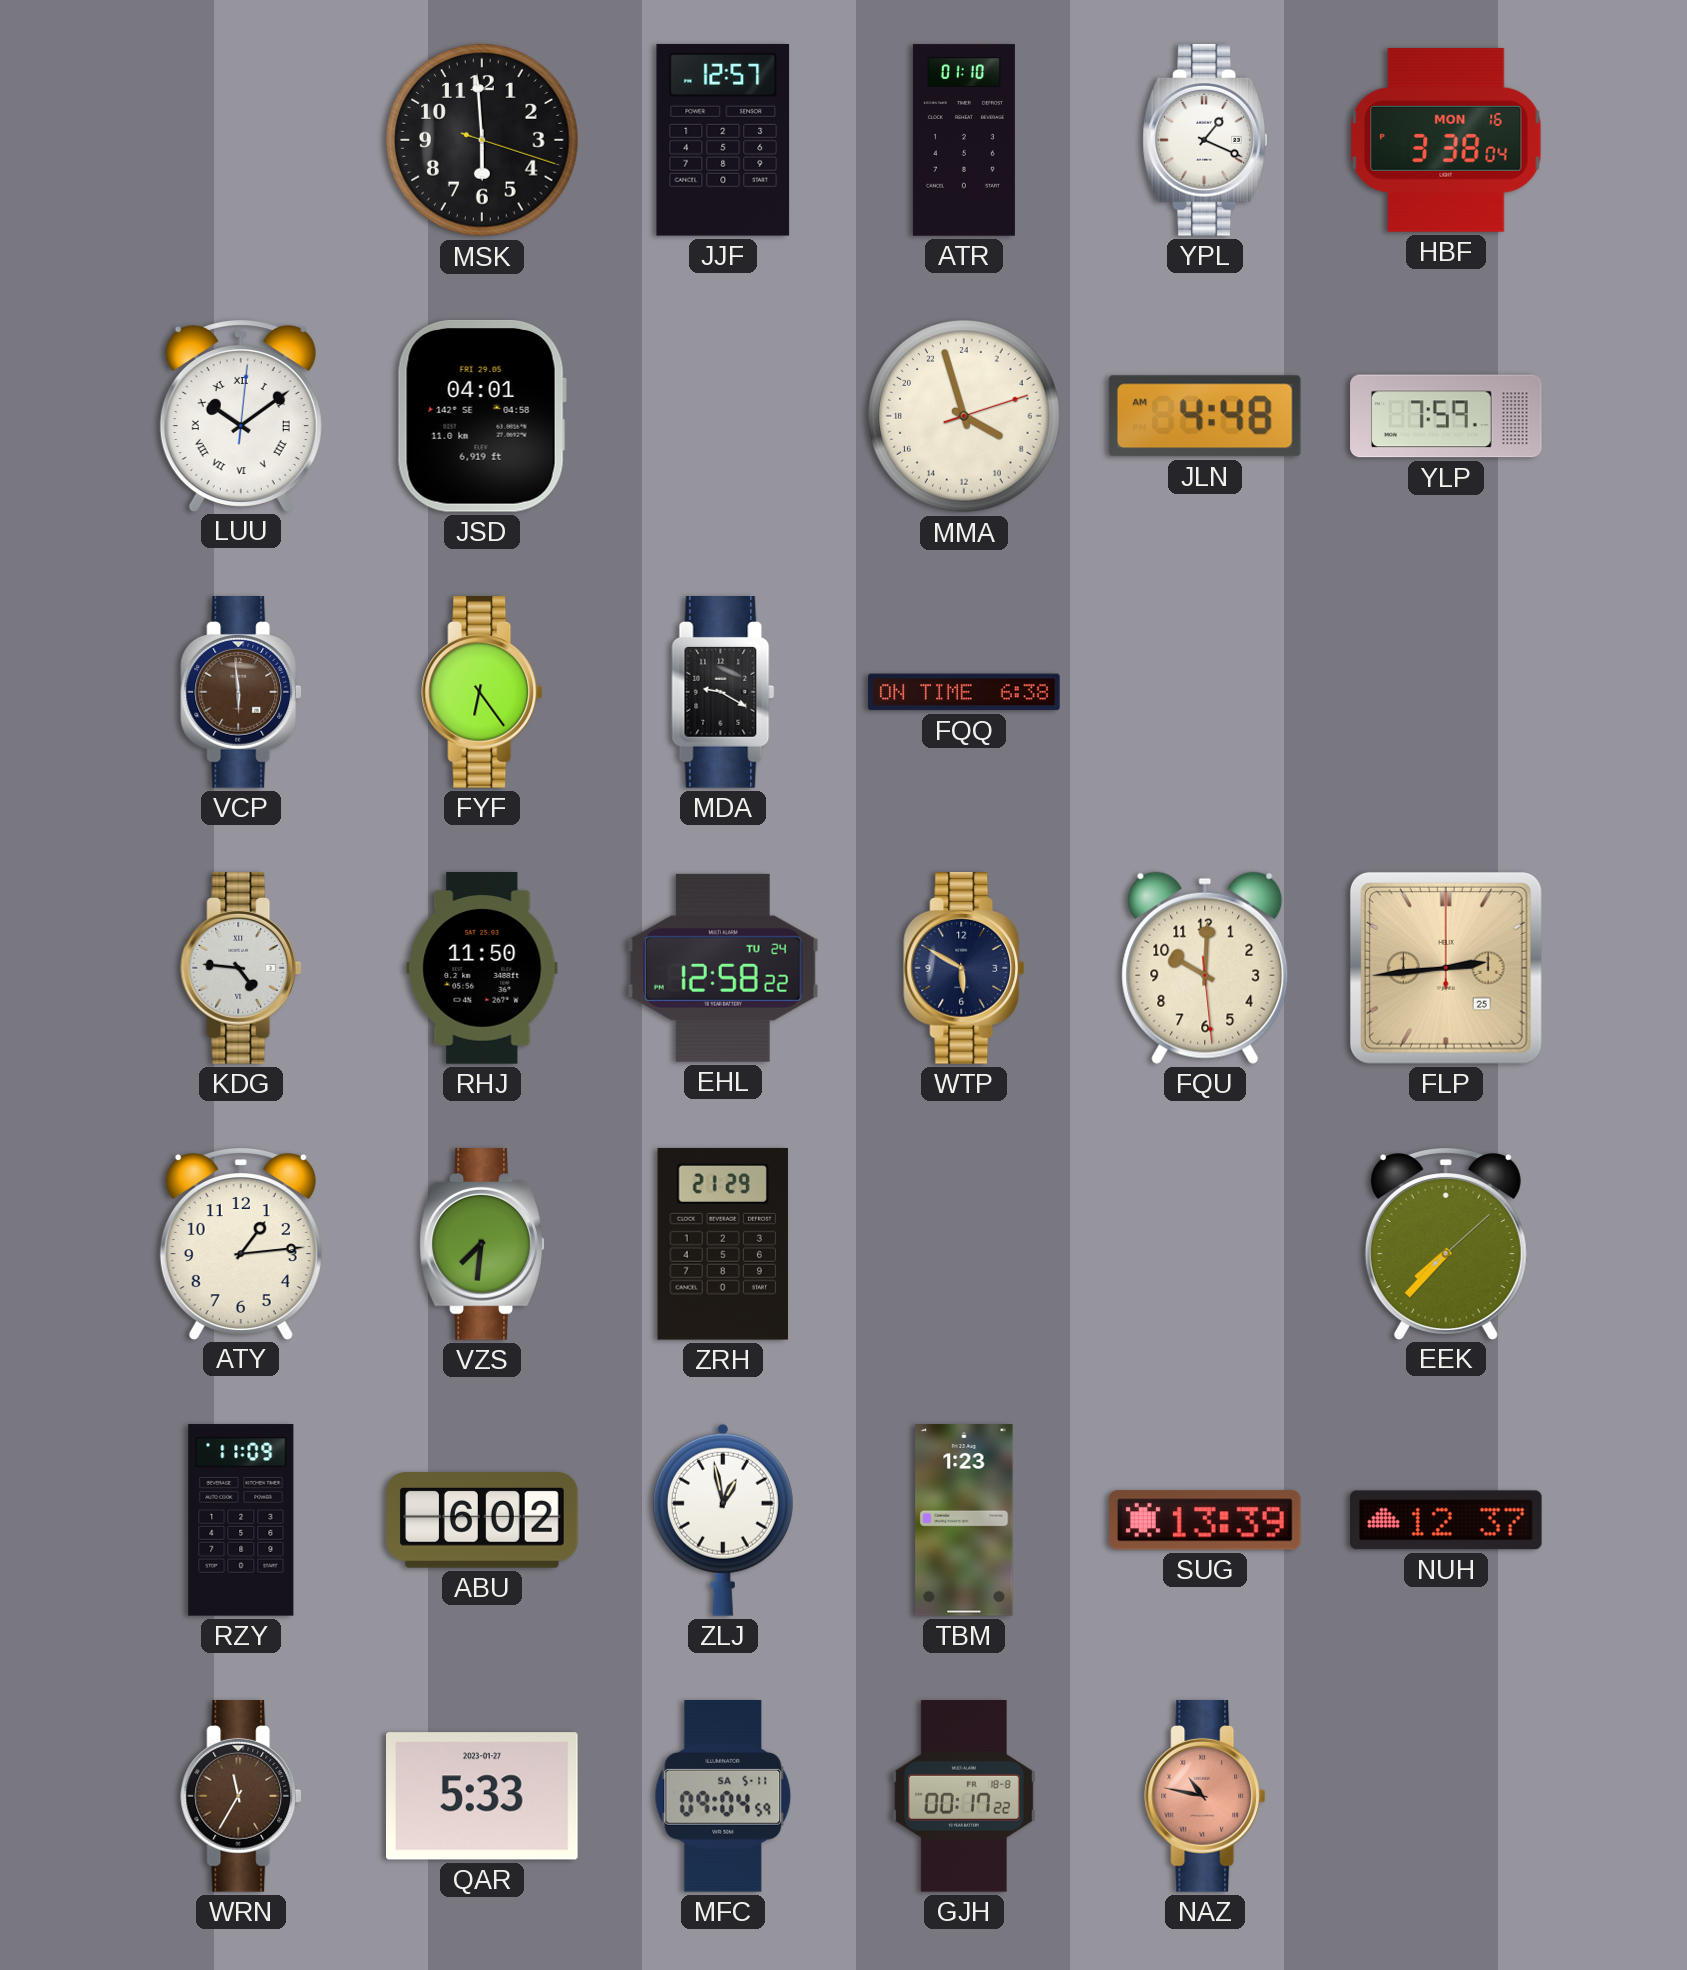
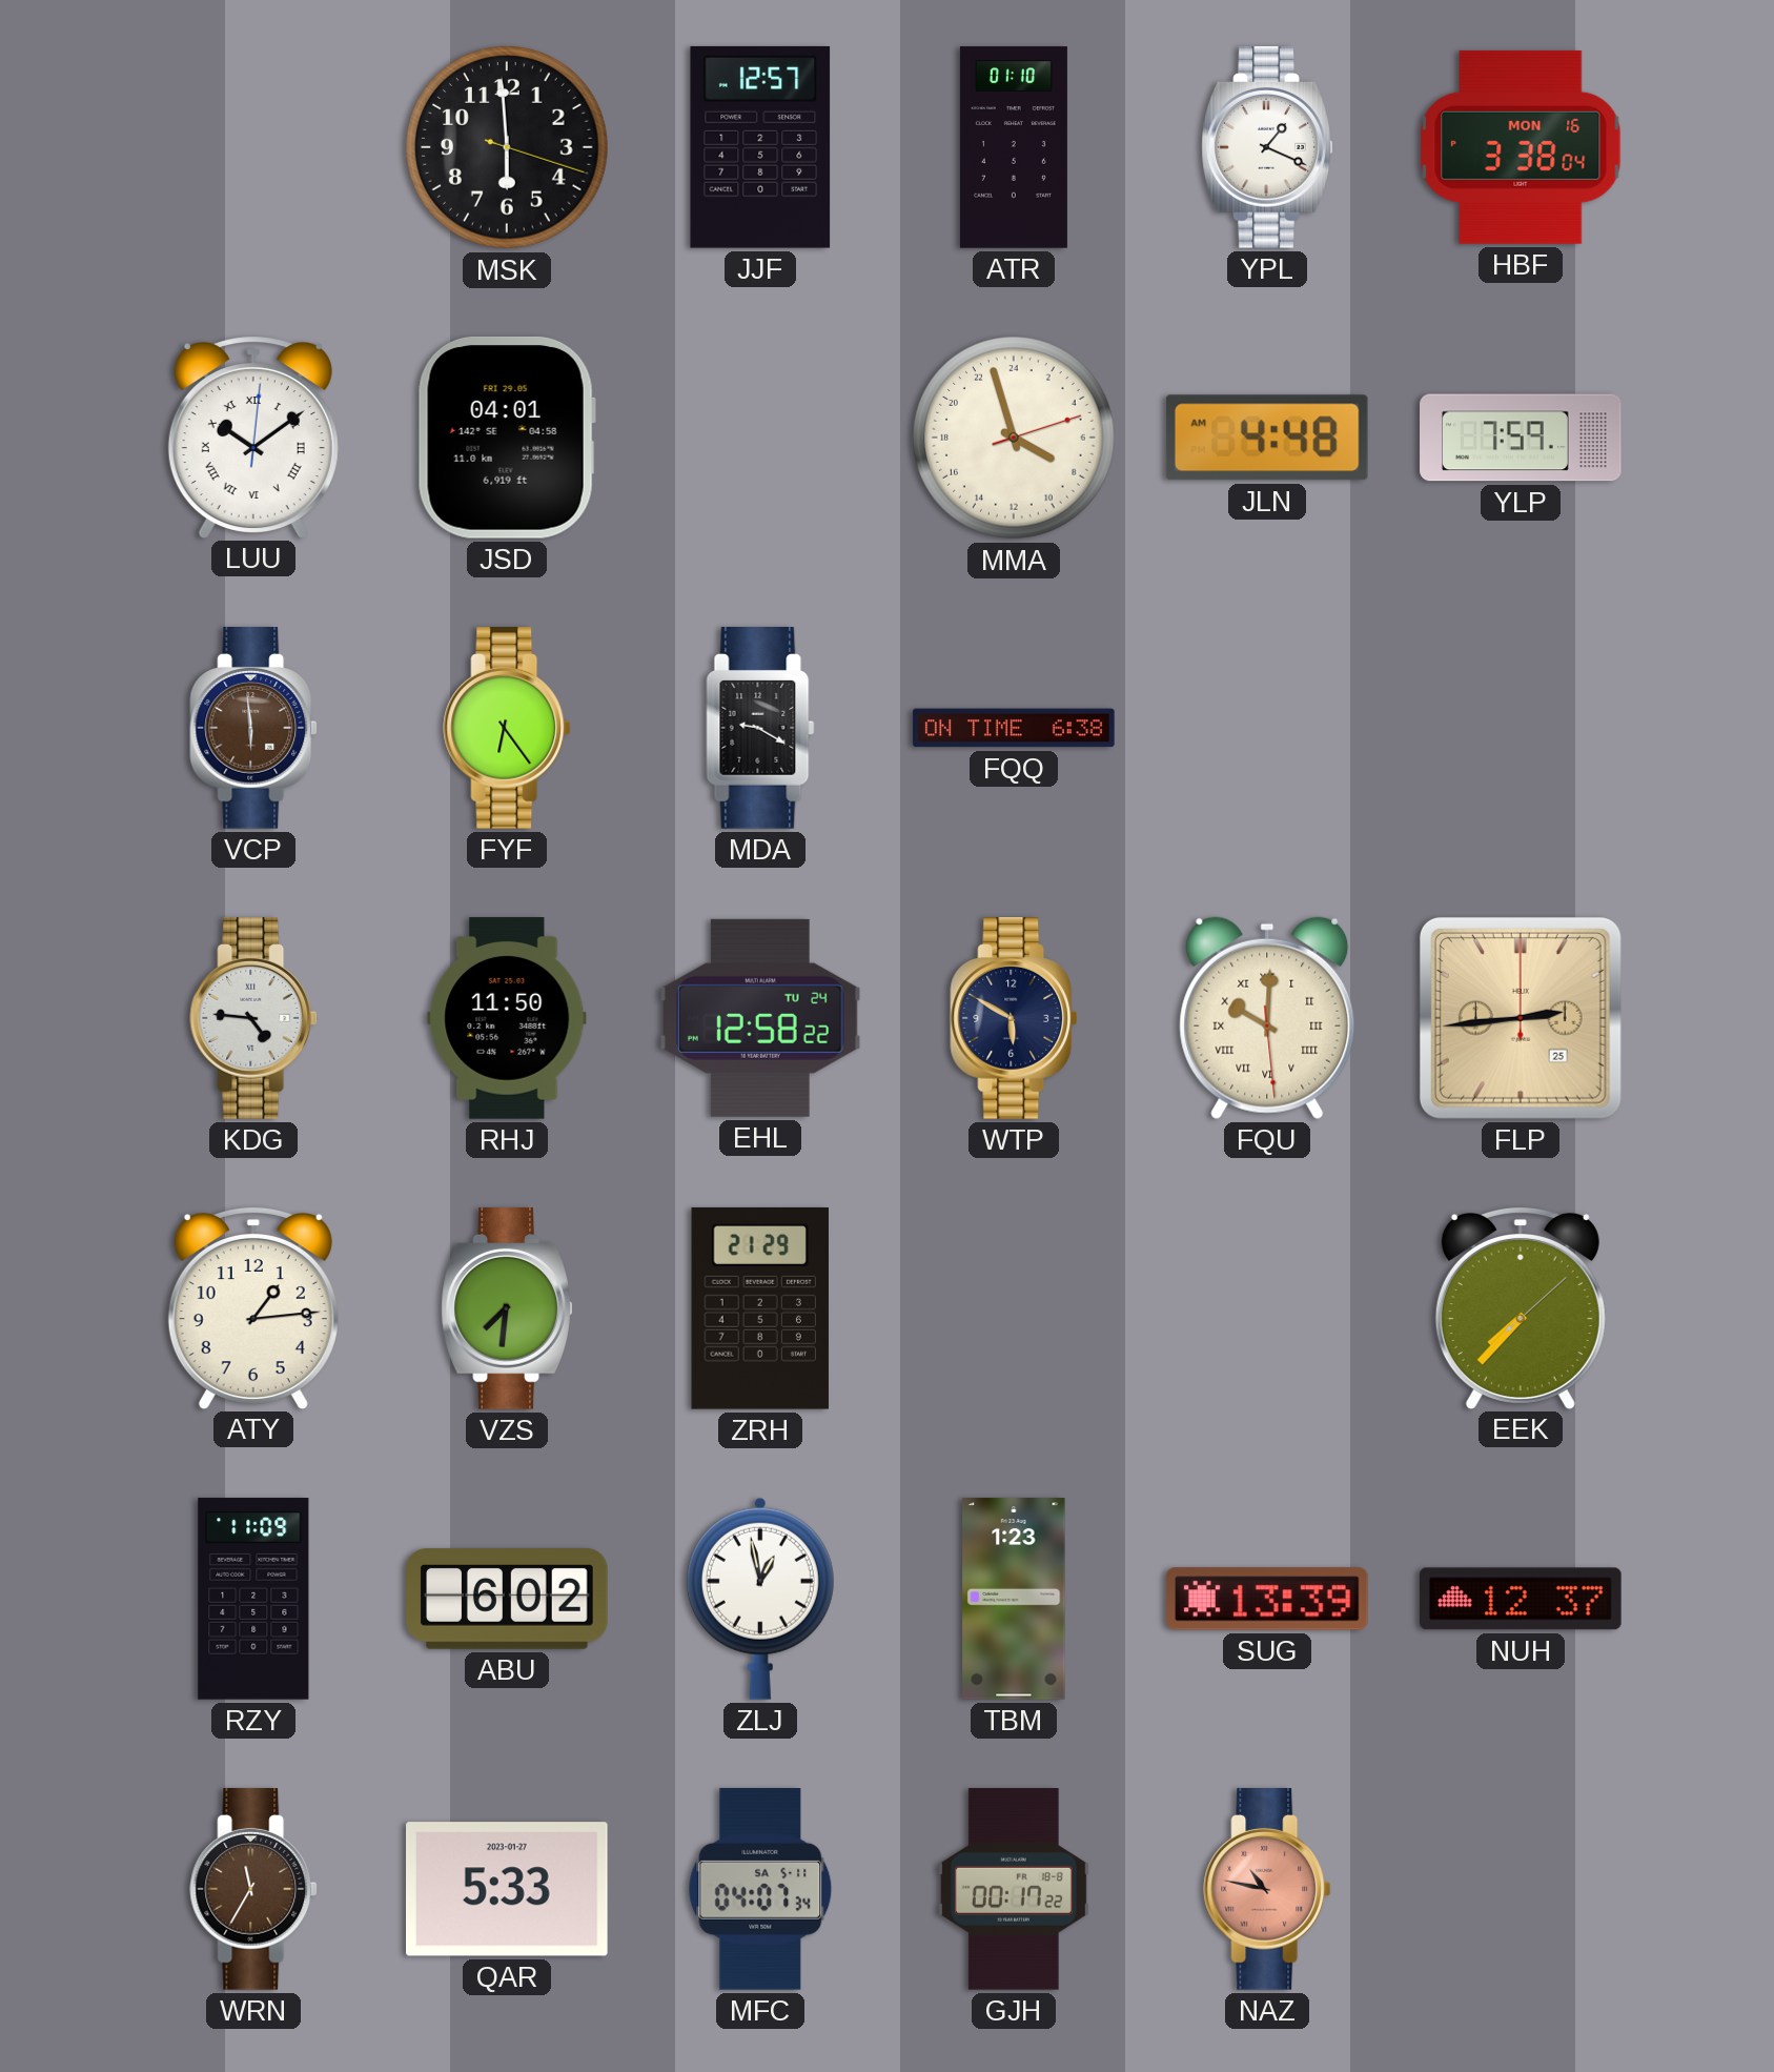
FQU numerals: Arabic -> Roman (1267, 1018)
MFC: 09:04 -> 04:07 (760, 1890)
